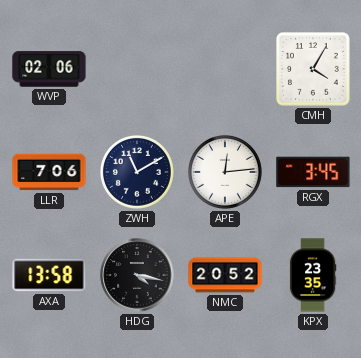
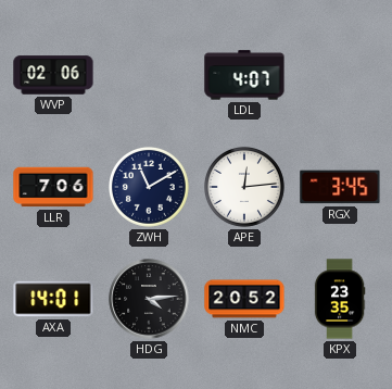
LDL: none -> 4:07 (244, 75)
CMH: 4:05 -> none (314, 70)
AXA: 13:58 -> 14:01 (53, 299)
HDG: 4:17 -> 4:14 (149, 299)
